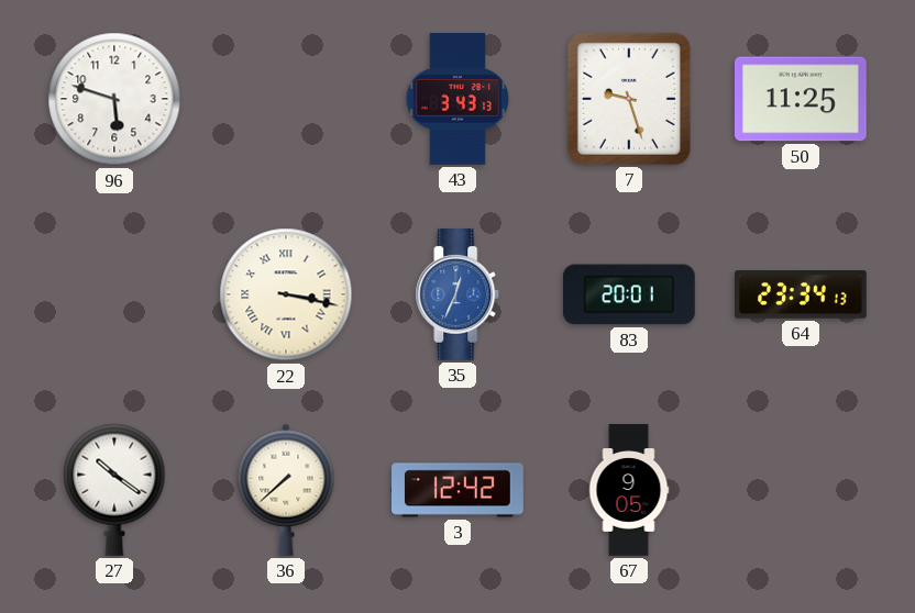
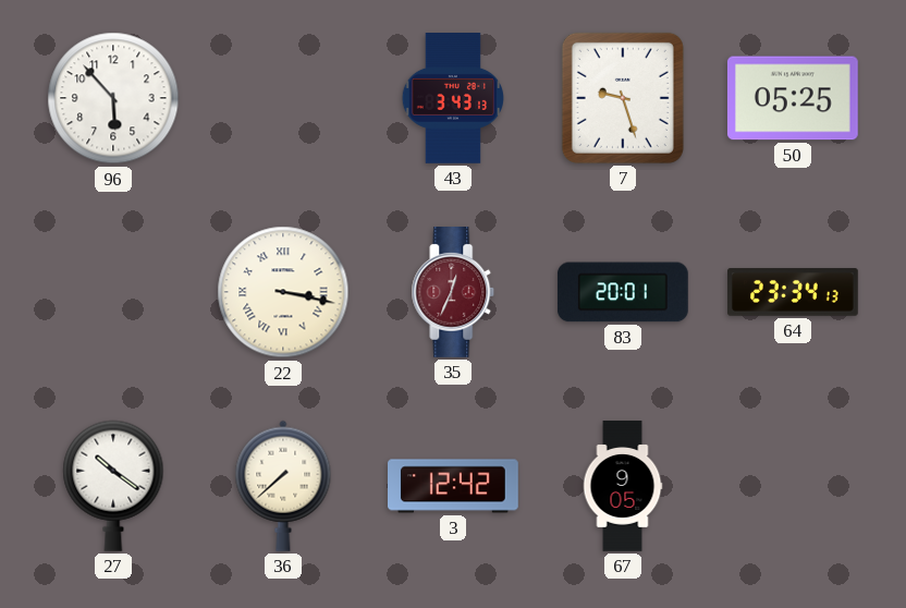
96: 5:48 -> 5:53 (113, 98)
50: 11:25 -> 05:25 (793, 98)
35 dial: blue -> burgundy (453, 293)
